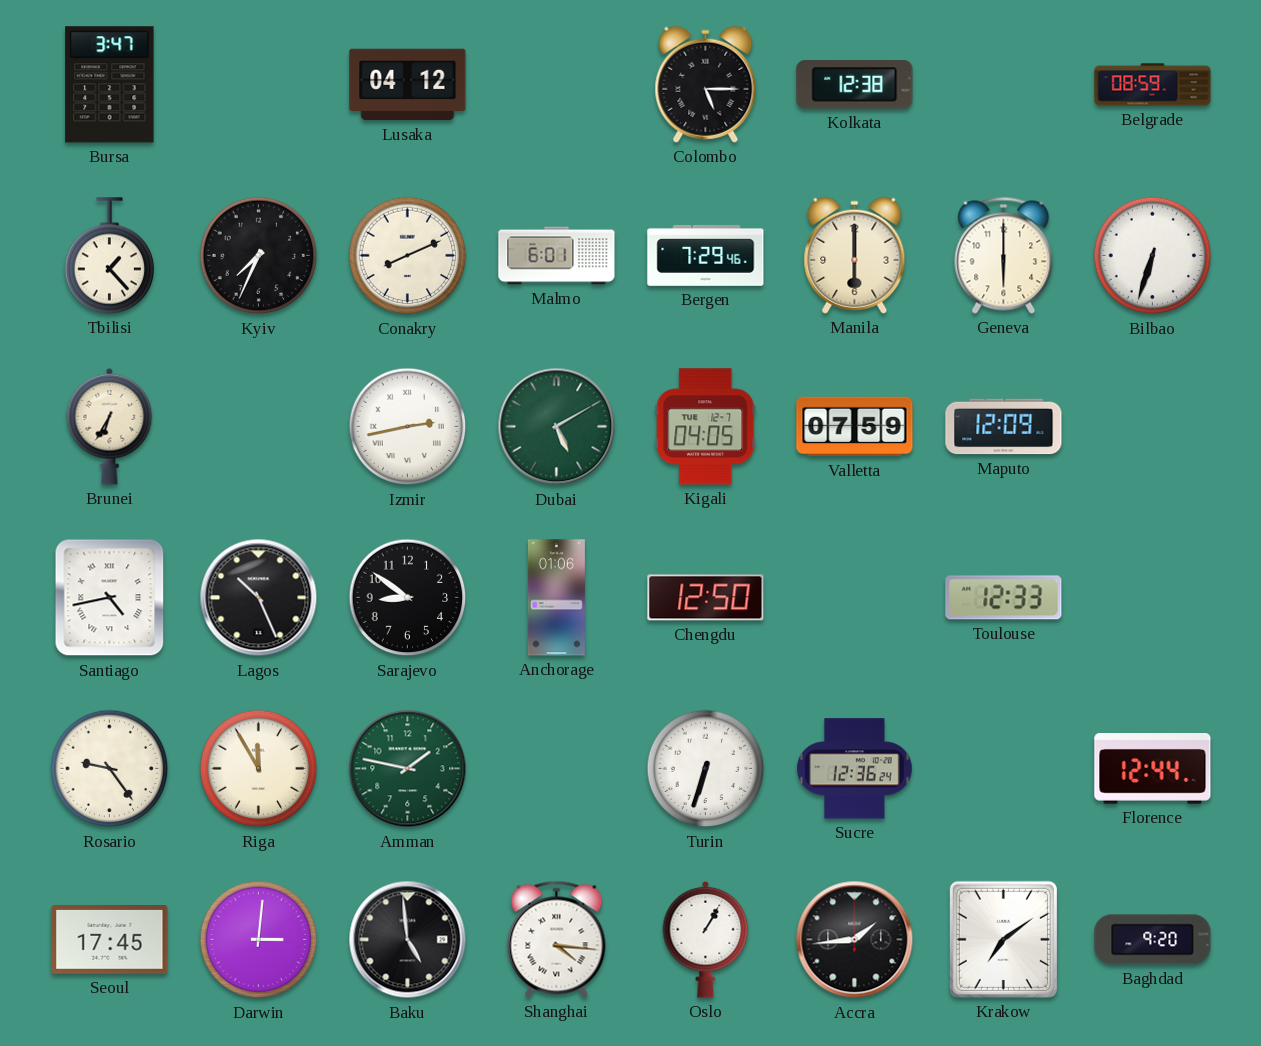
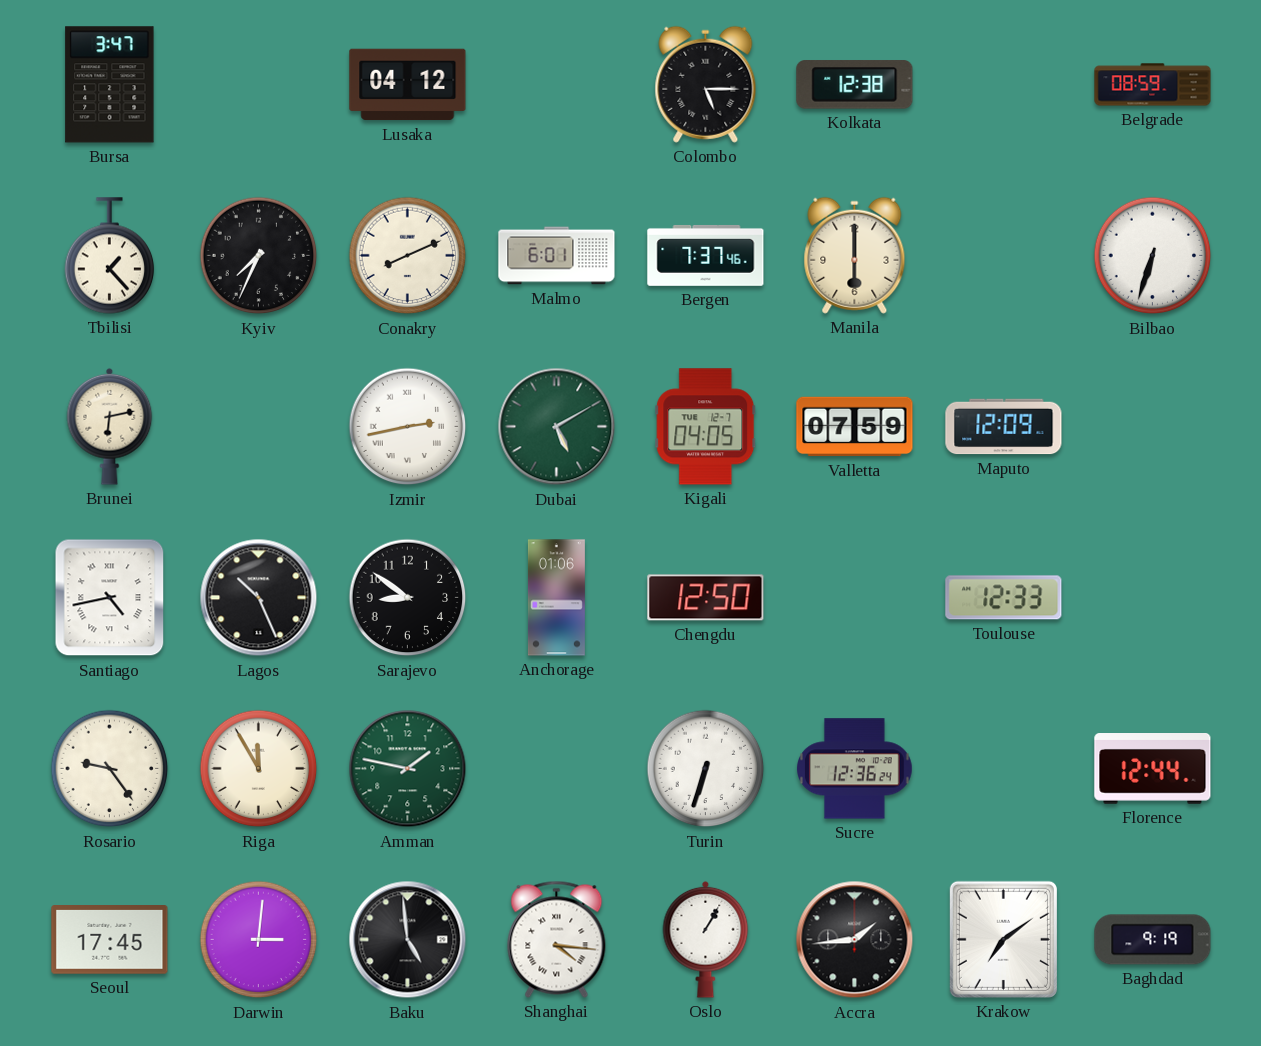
Bergen: 7:29 -> 7:37 (706, 255)
Geneva: 6:00 -> none (1004, 255)
Brunei: 6:35 -> 6:13 (110, 426)
Baghdad: 9:20 -> 9:19 (1153, 940)
